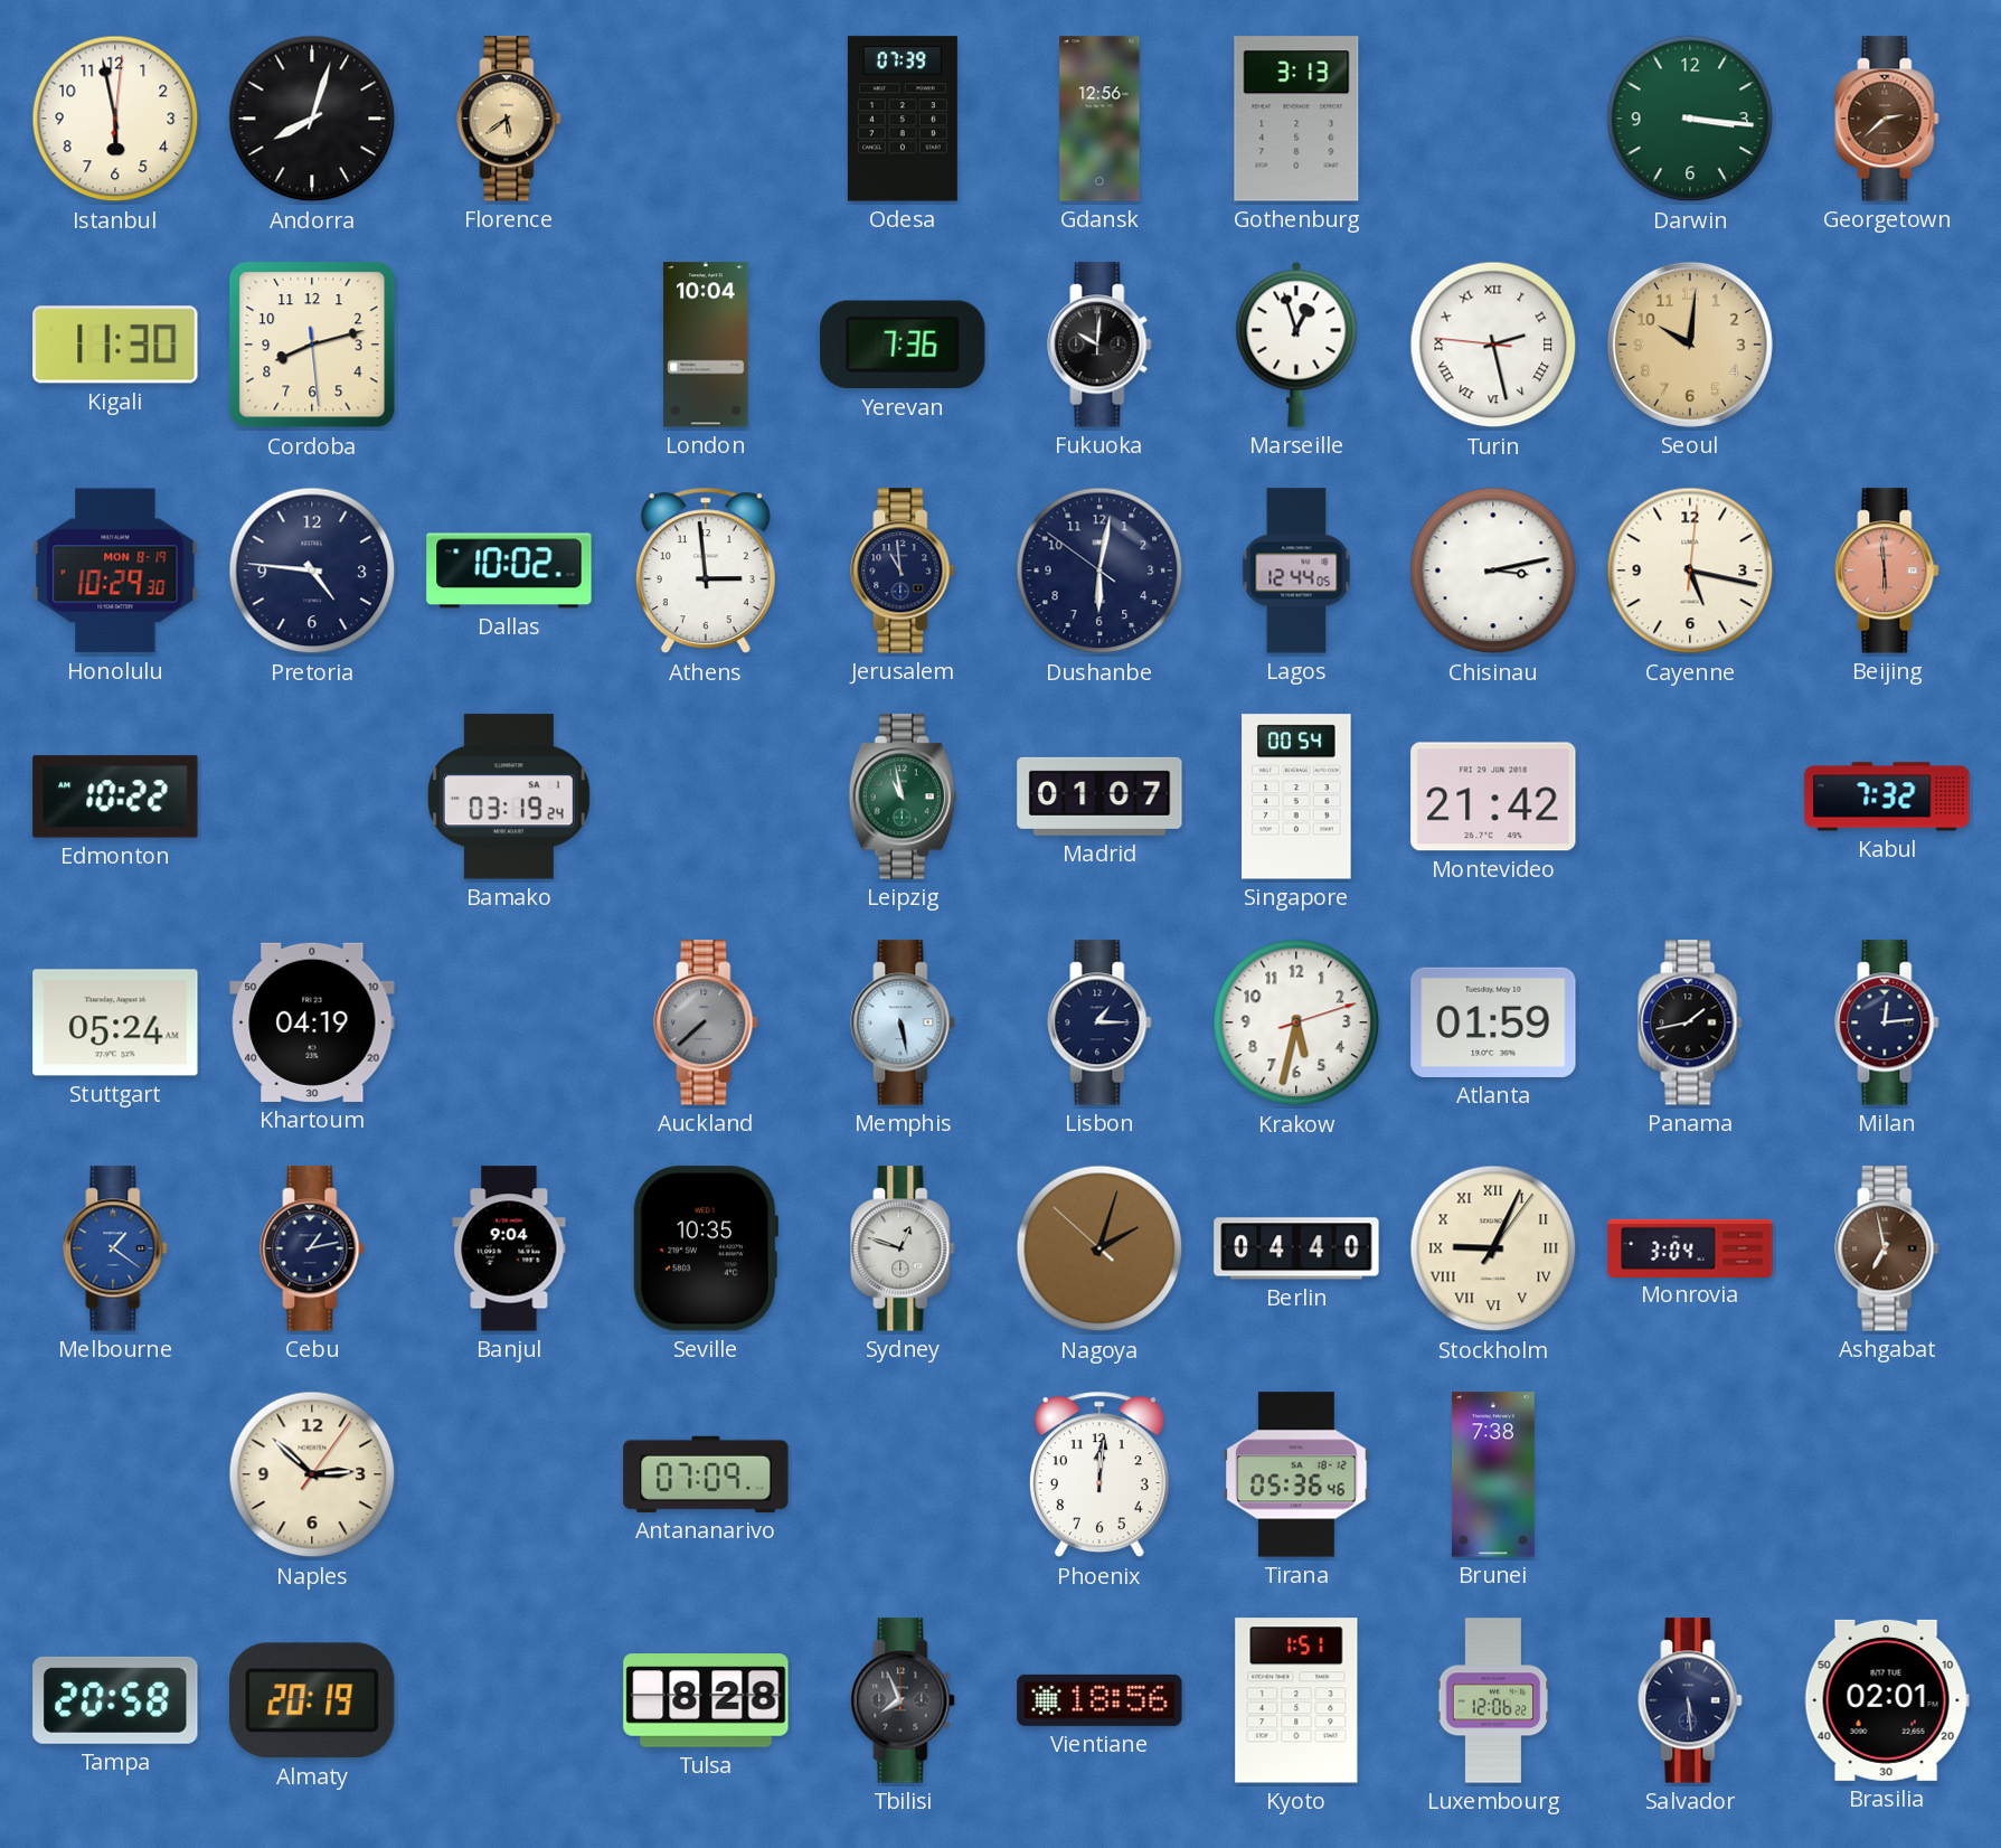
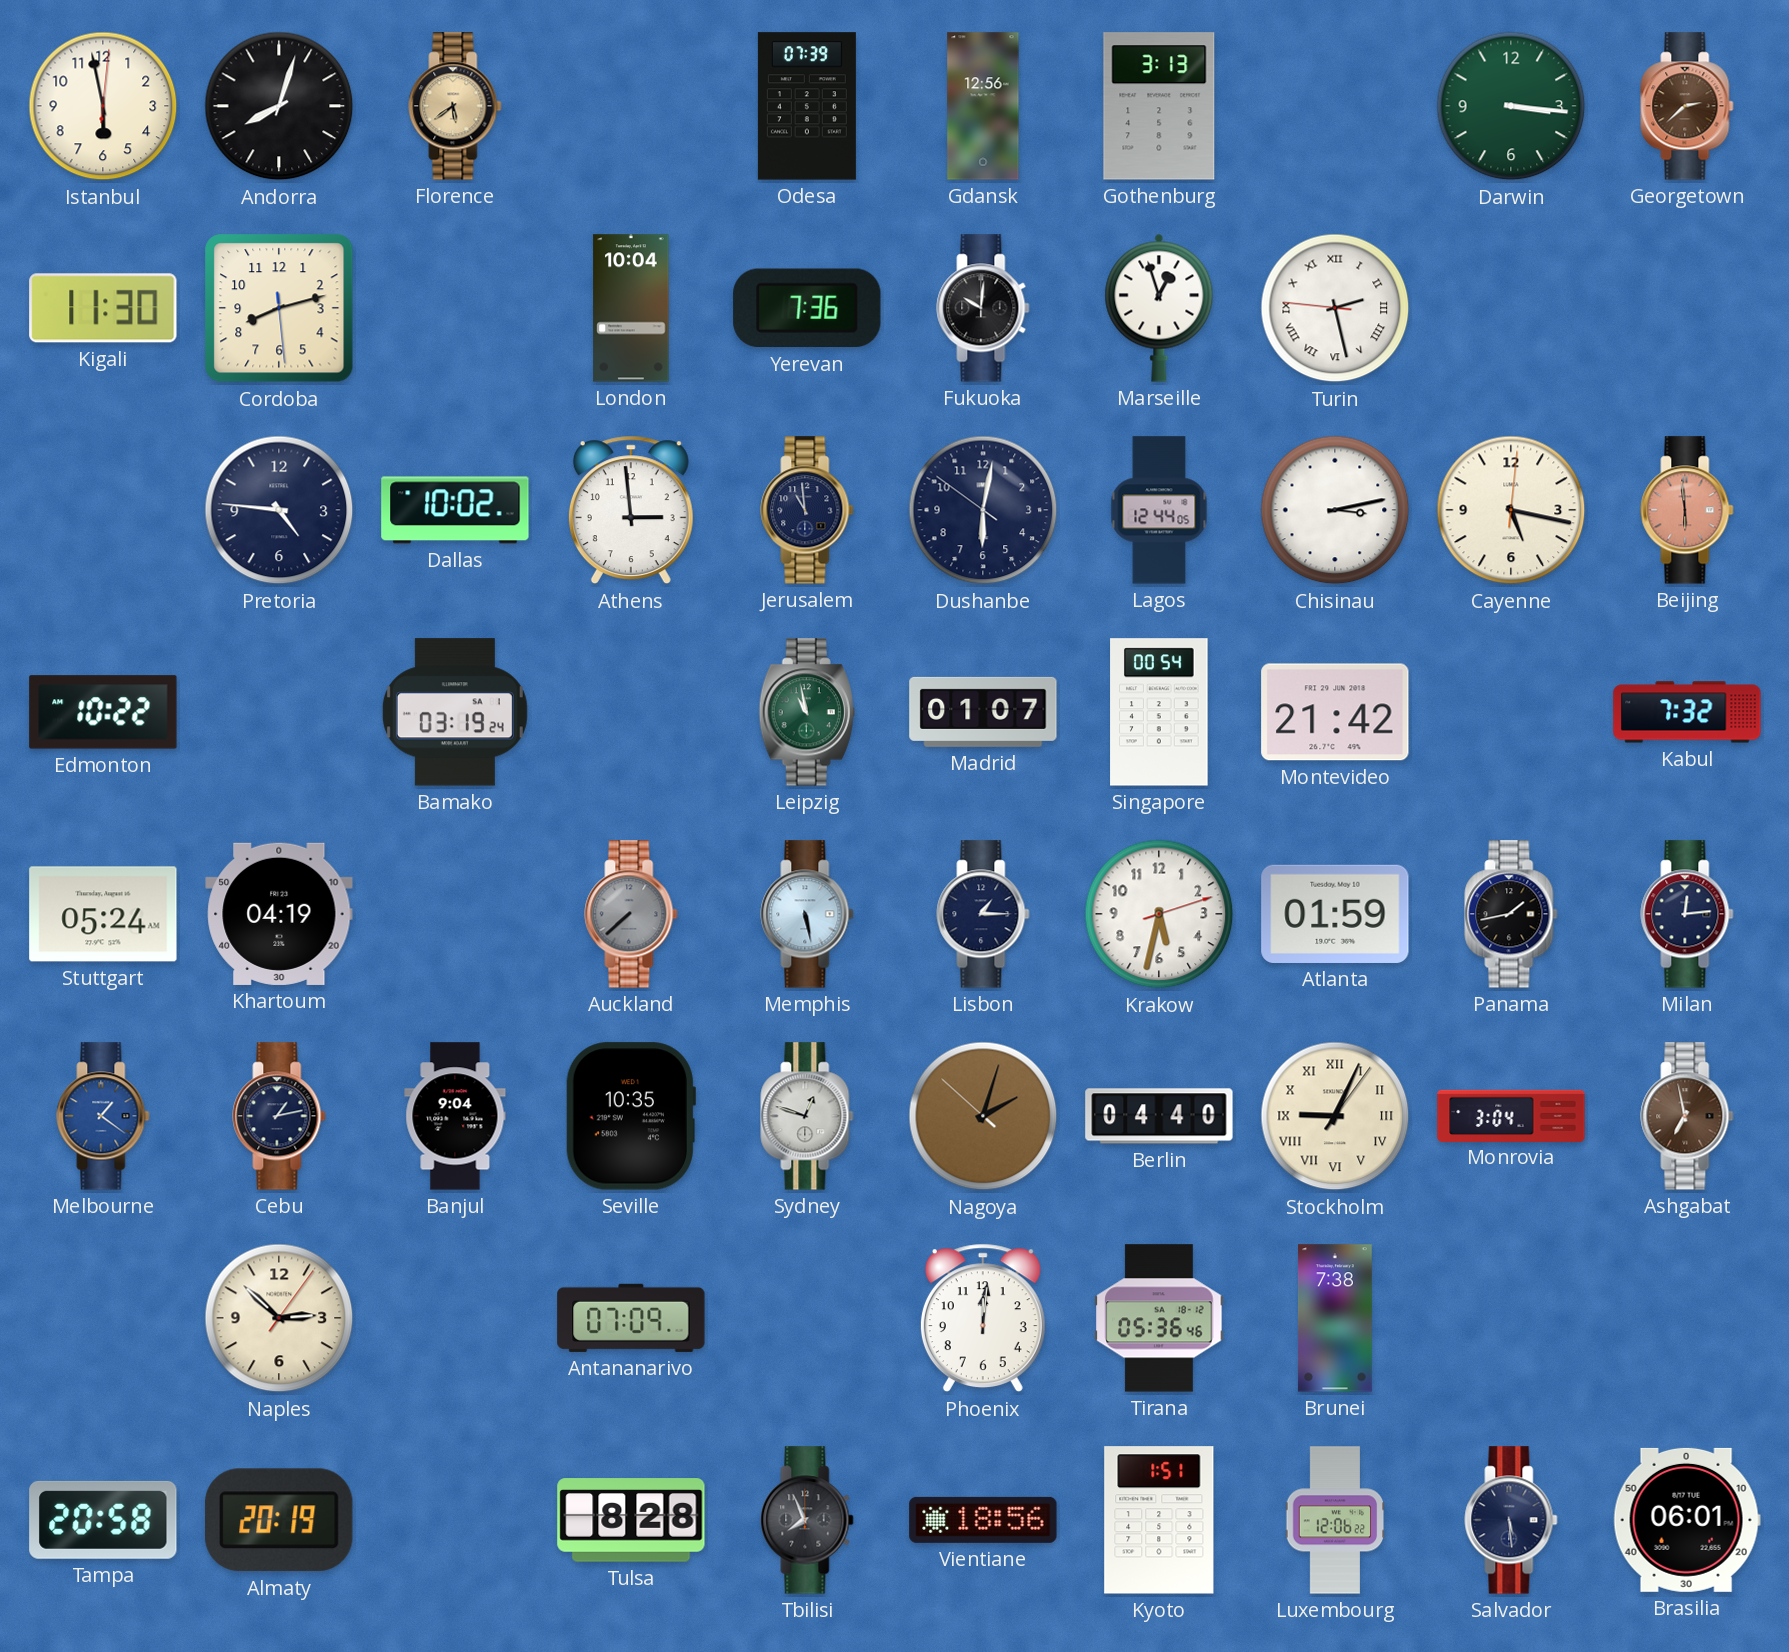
Seoul: 10:01 -> none (1690, 345)
Honolulu: 10:29 -> none (115, 571)
Brasilia: 02:01 -> 06:01 (1687, 1520)
